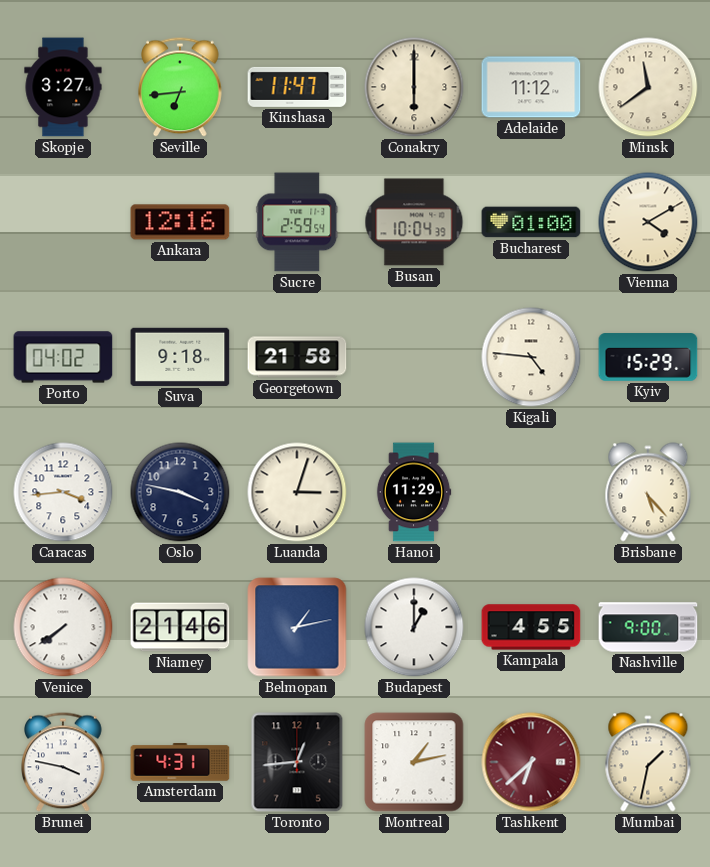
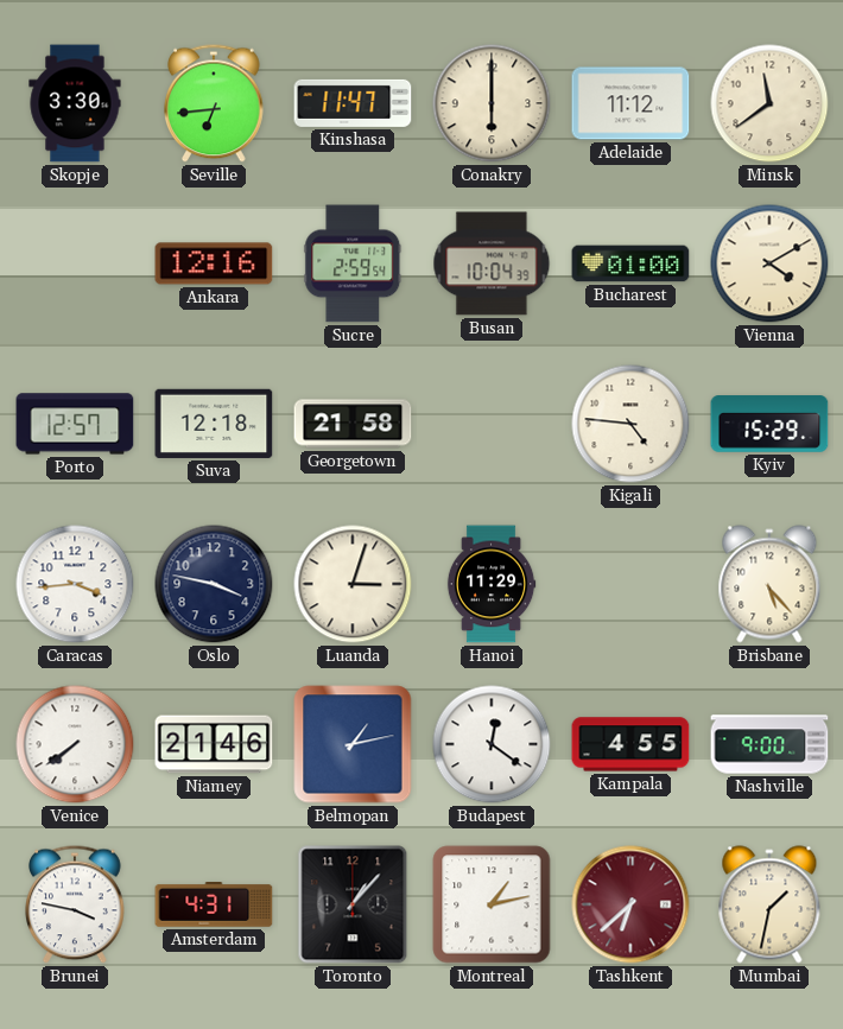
Skopje: 3:27 -> 3:30 (75, 103)
Porto: 04:02 -> 12:57 (75, 424)
Suva: 9:18 -> 12:18 (214, 424)
Budapest: 1:00 -> 12:21 (492, 744)
Toronto: 12:44 -> 1:07 (353, 904)
